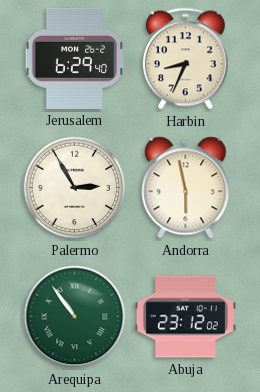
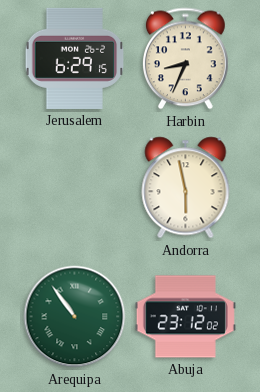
Jerusalem: 6:29:40 -> 6:29:15 (75, 58)
Palermo: 2:55 -> none (75, 188)
